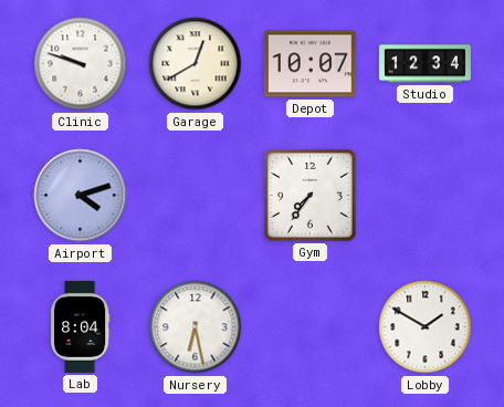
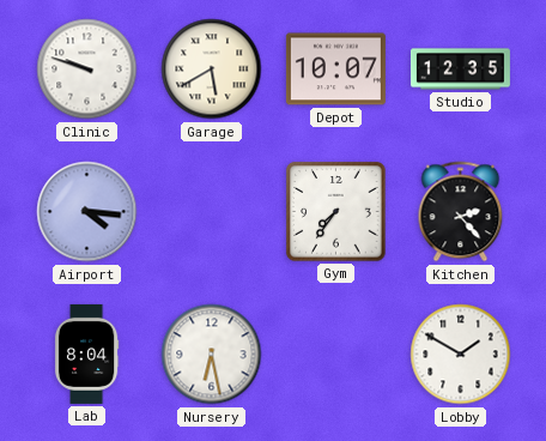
Garage: 12:40 -> 5:40 (212, 70)
Studio: 12:34 -> 12:35 (460, 70)
Airport: 4:12 -> 4:16 (87, 212)
Kitchen: none -> 2:23 (461, 212)
